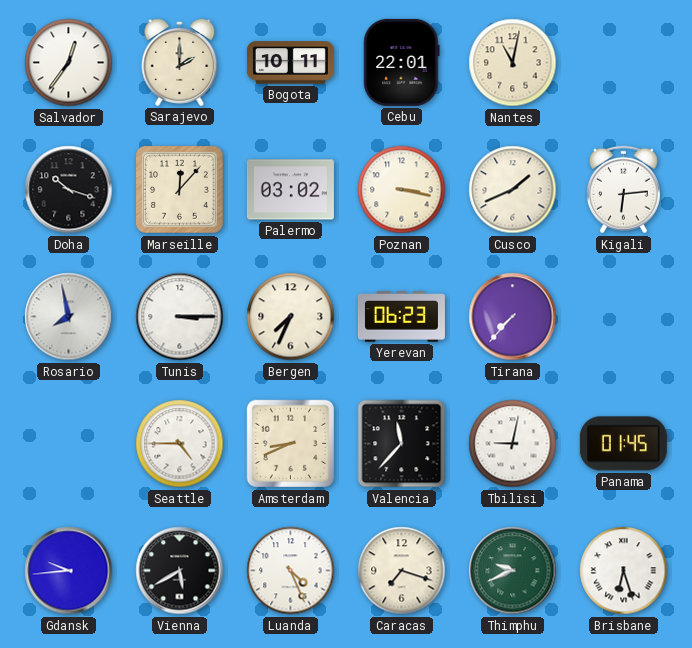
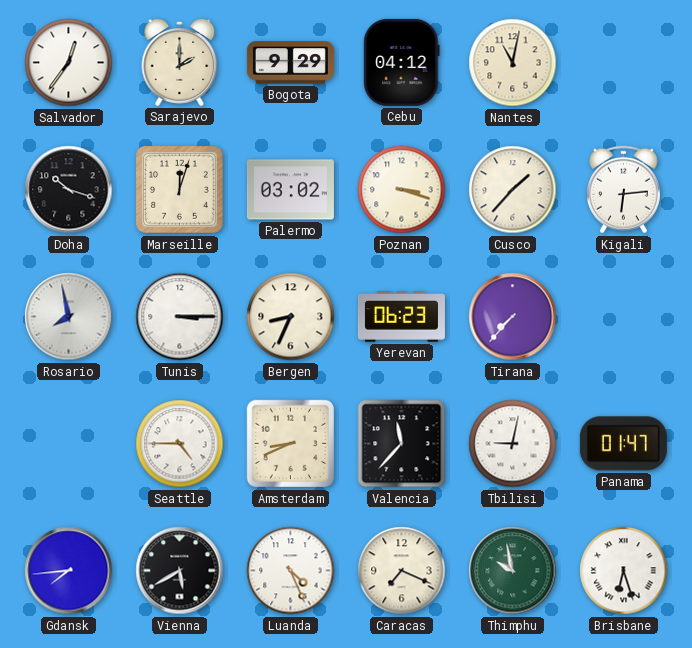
Bogota: 10:11 -> 9:29 (290, 63)
Cebu: 22:01 -> 04:12 (402, 62)
Marseille: 12:07 -> 12:03 (180, 190)
Poznan: 3:17 -> 3:18 (402, 190)
Cusco: 1:41 -> 1:37 (513, 190)
Bergen: 7:34 -> 8:34 (291, 317)
Panama: 01:45 -> 01:47 (623, 444)
Gdansk: 9:44 -> 7:44 (69, 571)
Caracas: 7:18 -> 7:19 (402, 571)
Thimphu: 9:41 -> 9:58 (513, 571)
